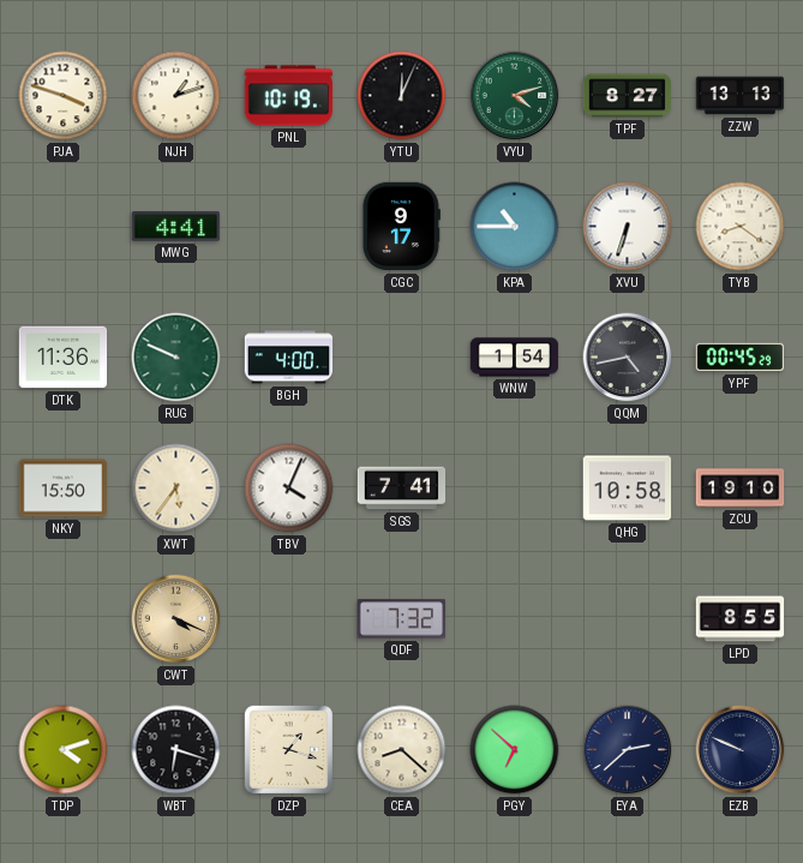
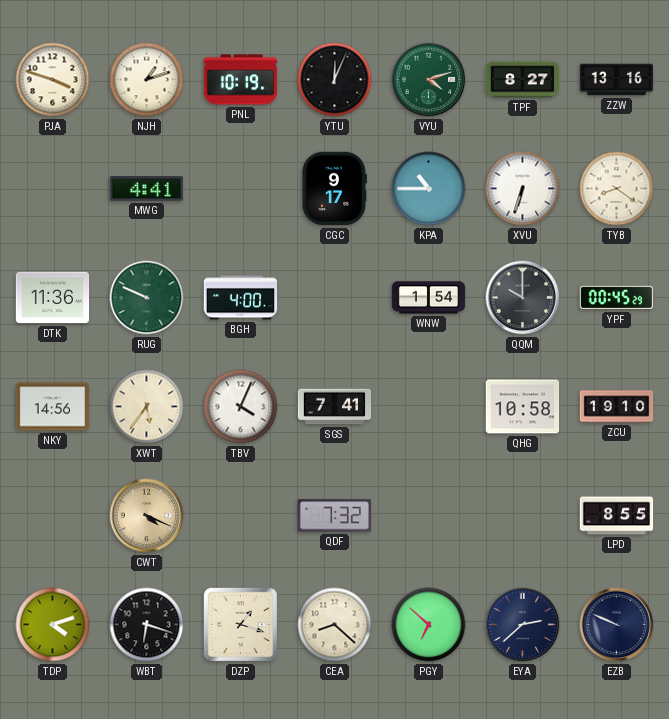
ZZW: 13:13 -> 13:16 (617, 80)
QQM: 4:43 -> 10:00 (523, 298)
NKY: 15:50 -> 14:56 (53, 407)
